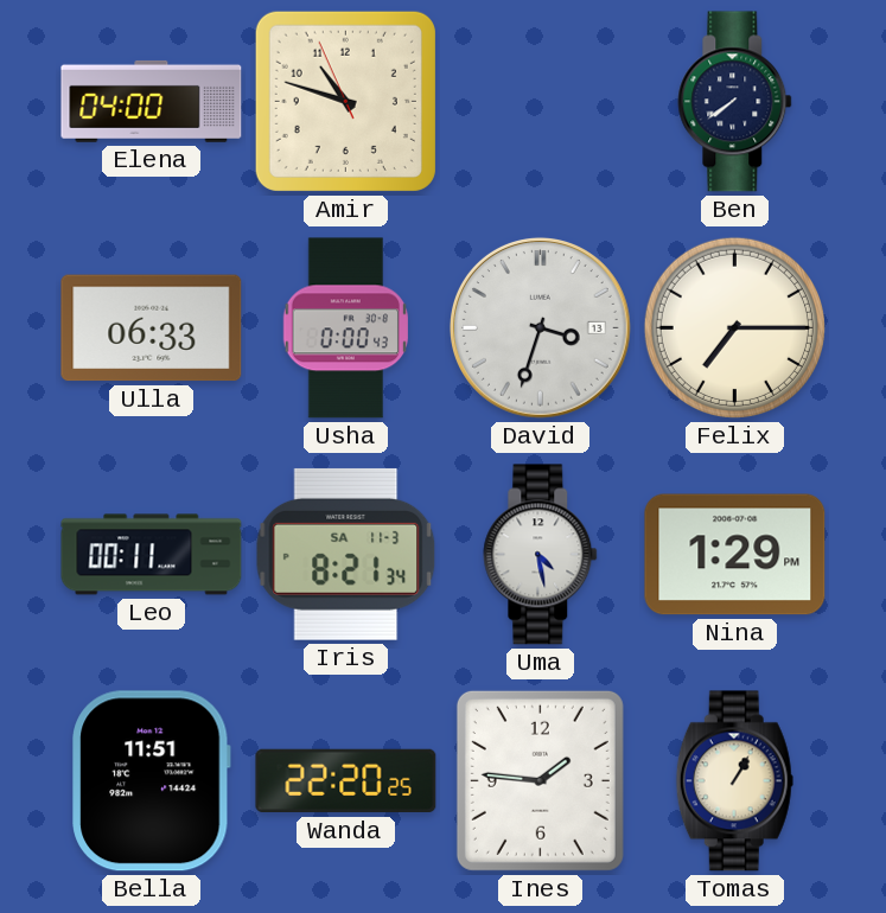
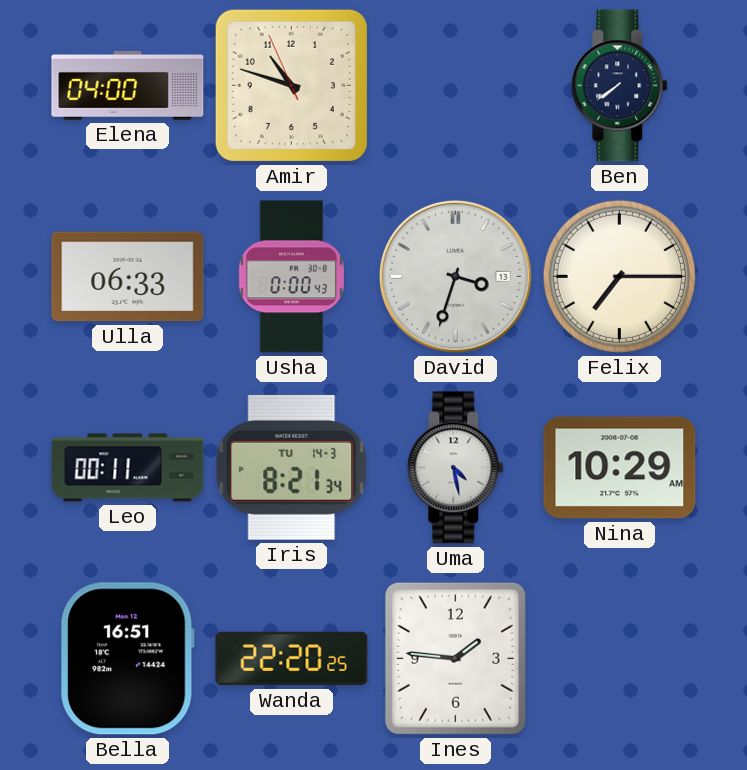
Iris date: SA 11-3 -> TU 14-3 (292, 467)
Nina: 1:29 -> 10:29 (620, 468)
Bella: 11:51 -> 16:51 (128, 659)
Tomas: 1:05 -> none (734, 781)
